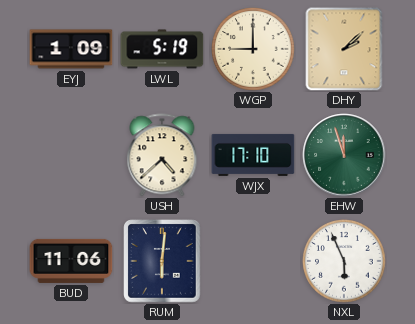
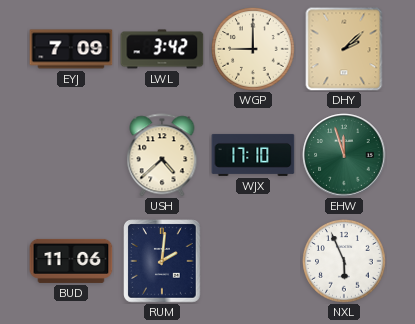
EYJ: 1:09 -> 7:09 (71, 49)
LWL: 5:19 -> 3:42 (162, 49)
RUM: 6:01 -> 2:01 (162, 261)
